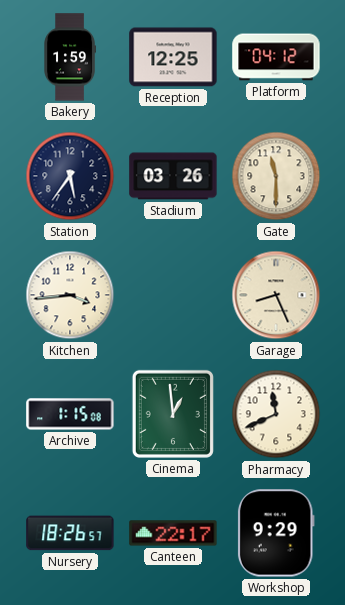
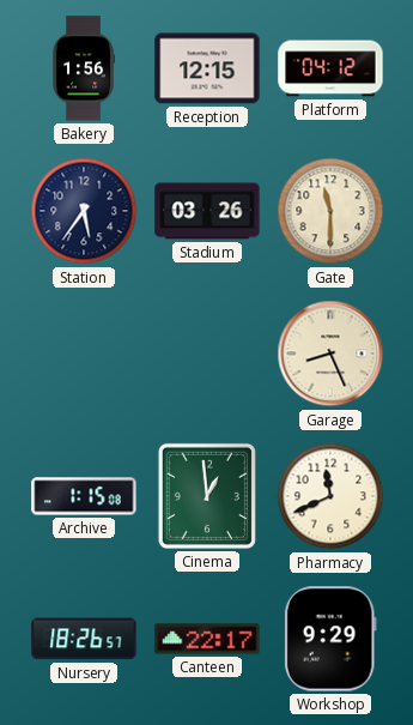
Bakery: 1:59 -> 1:56 (83, 68)
Reception: 12:25 -> 12:15 (207, 68)
Kitchen: 3:44 -> none (70, 295)
